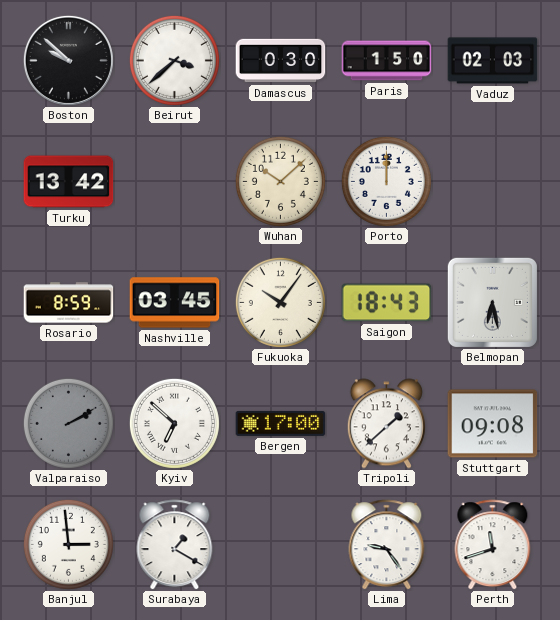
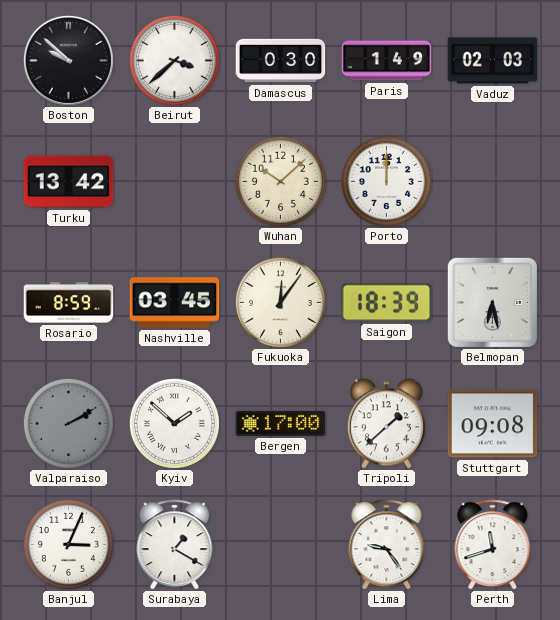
Paris: 1:50 -> 1:49 (387, 61)
Fukuoka: 10:06 -> 12:06 (280, 302)
Saigon: 18:43 -> 18:39 (387, 303)
Kyiv: 6:52 -> 1:52 (174, 423)
Banjul: 2:59 -> 3:04 (68, 544)
